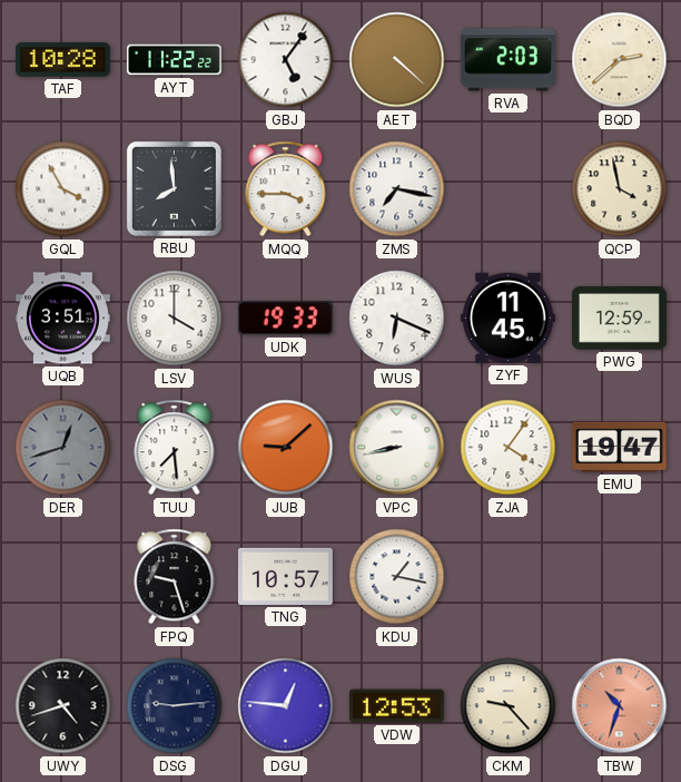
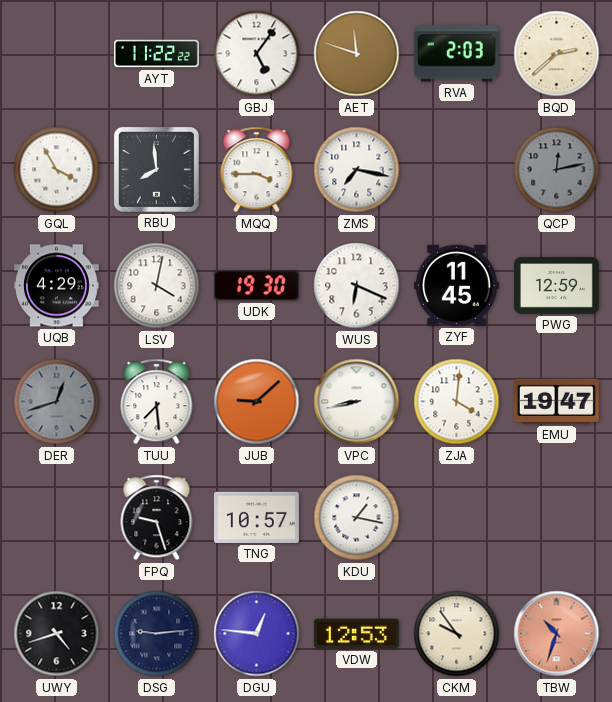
TAF: 10:28 -> none (62, 60)
AET: 4:22 -> 11:48 (357, 54)
QCP: 3:58 -> 12:13 (557, 170)
QCP dial: cream -> grey (557, 170)
UQB: 3:51 -> 4:29 (56, 286)
LSV: 4:00 -> 4:02 (157, 286)
UDK: 19:33 -> 19:30 (256, 286)
ZJA: 4:06 -> 4:01 (457, 402)
CKM: 9:23 -> 9:54 (457, 634)
